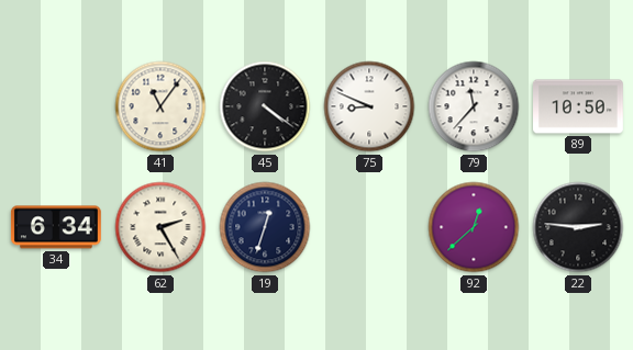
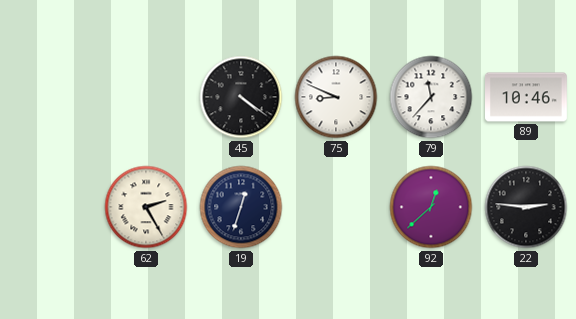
41: 11:06 -> none (160, 106)
89: 10:50 -> 10:46 (527, 97)
34: 6:34 -> none (56, 227)
